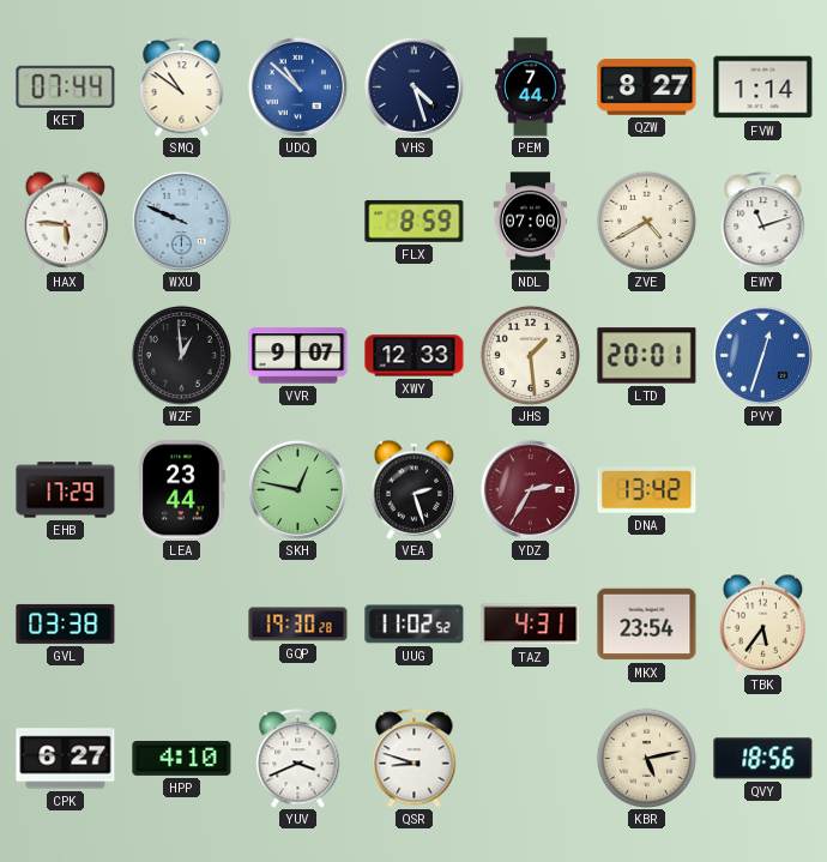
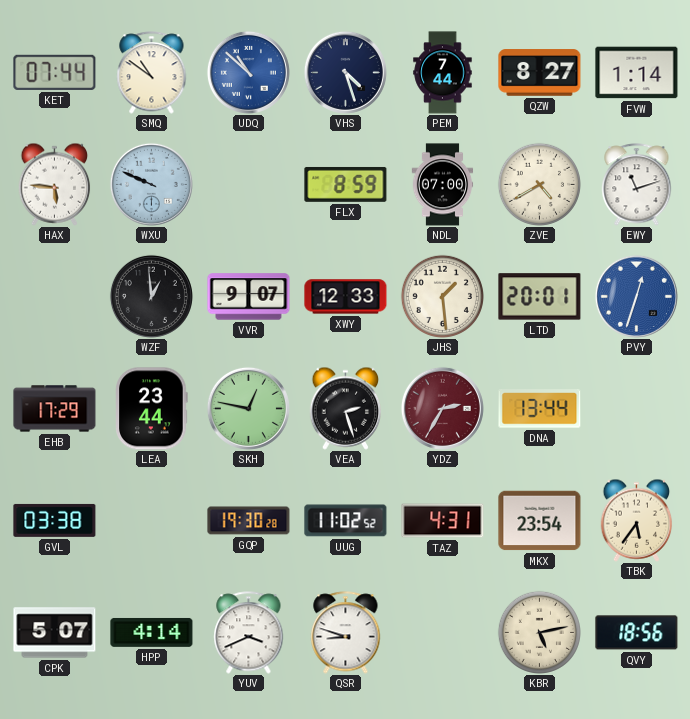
DNA: 13:42 -> 13:44 (540, 409)
CPK: 6:27 -> 5:07 (55, 633)
HPP: 4:10 -> 4:14 (152, 632)
